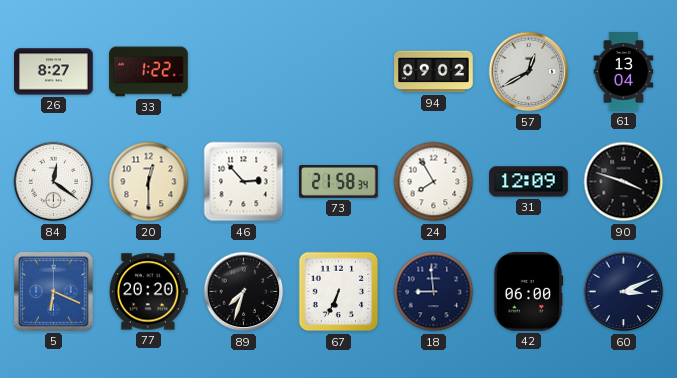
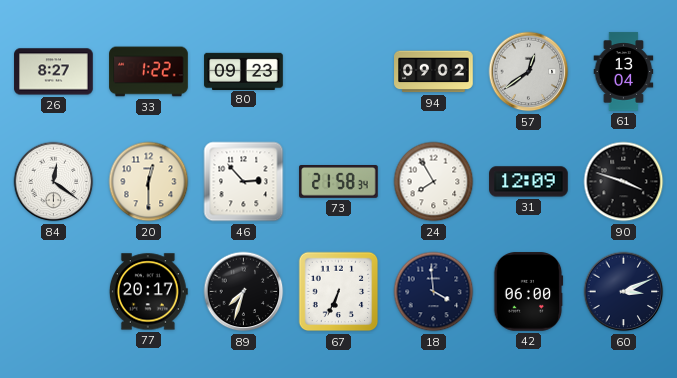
80: none -> 09:23 (244, 71)
57: 12:40 -> 12:39 (529, 72)
5: 6:19 -> none (54, 292)
77: 20:20 -> 20:17 (148, 292)
18: 8:59 -> 3:59 (434, 292)
